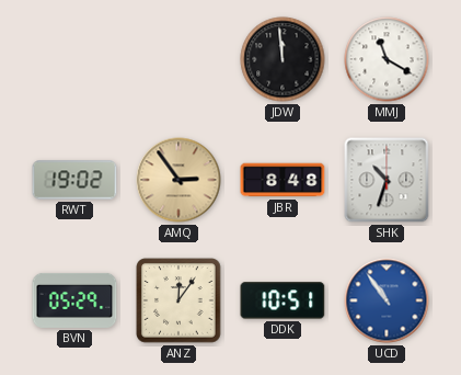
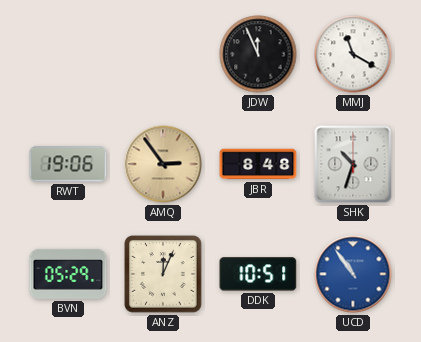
JDW: 11:59 -> 11:56 (258, 54)
RWT: 19:02 -> 19:06 (68, 164)
ANZ: 12:06 -> 12:04 (163, 274)
